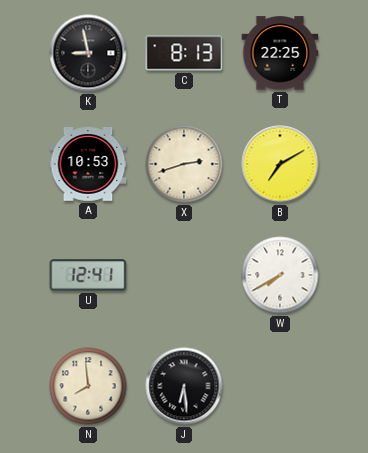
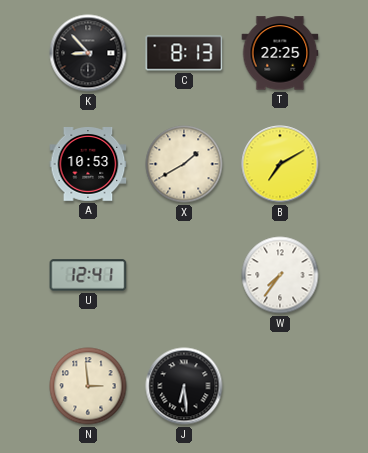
K: 8:58 -> 8:53 (88, 53)
X: 2:42 -> 1:40 (184, 164)
W: 7:40 -> 7:36 (280, 275)
N: 7:59 -> 2:59 (88, 386)
